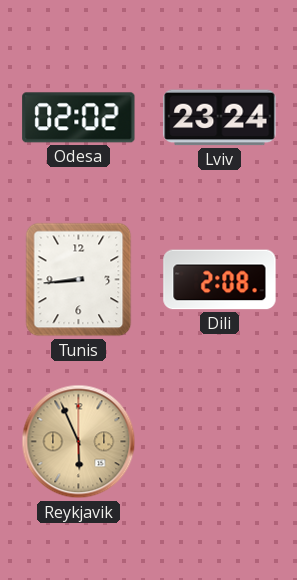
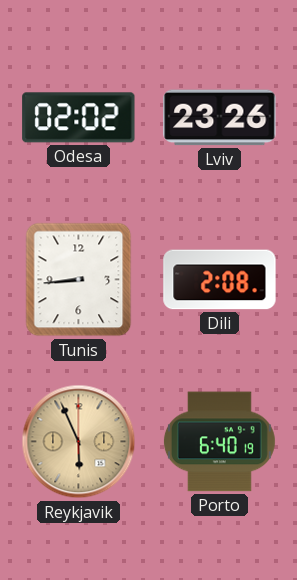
Lviv: 23:24 -> 23:26 (220, 118)
Porto: none -> 6:40 (219, 442)
